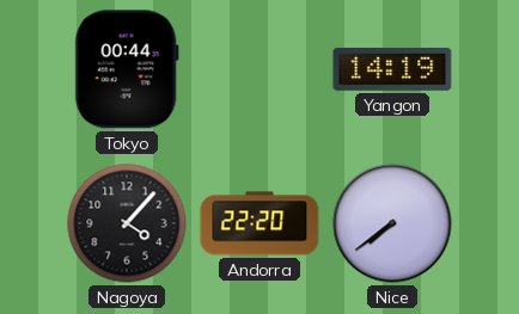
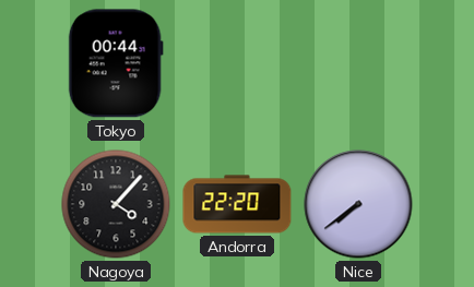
Yangon: 14:19 -> none (392, 69)
